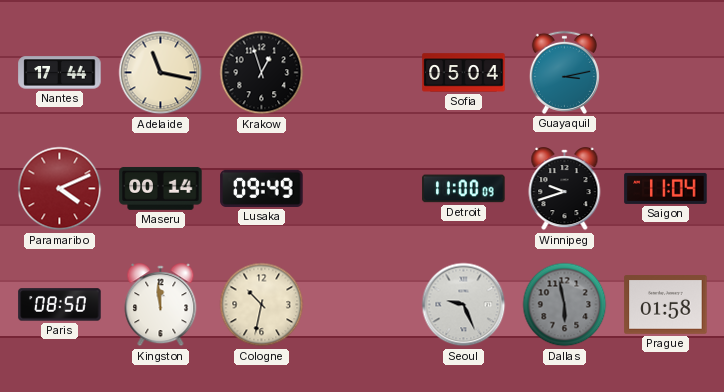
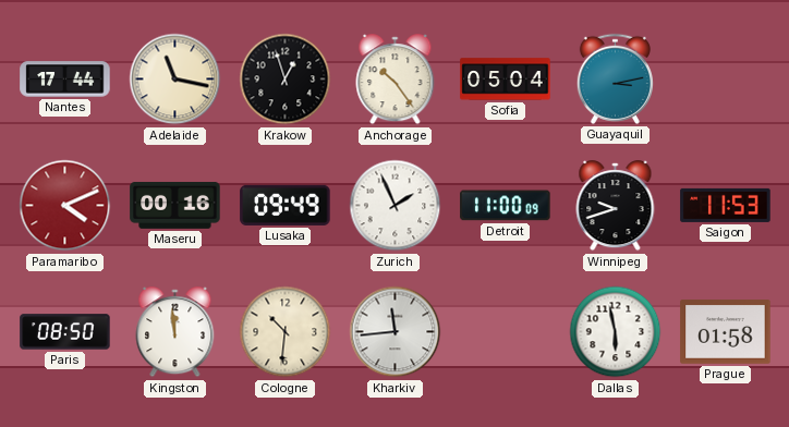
Anchorage: none -> 10:24 (396, 80)
Maseru: 00:14 -> 00:16 (175, 205)
Zurich: none -> 1:56 (396, 206)
Saigon: 11:04 -> 11:53 (726, 205)
Cologne: 10:32 -> 10:31 (286, 332)
Kharkiv: none -> 11:44 (396, 332)
Seoul: 9:26 -> none (464, 305)
Dallas dial: grey -> white (616, 332)
